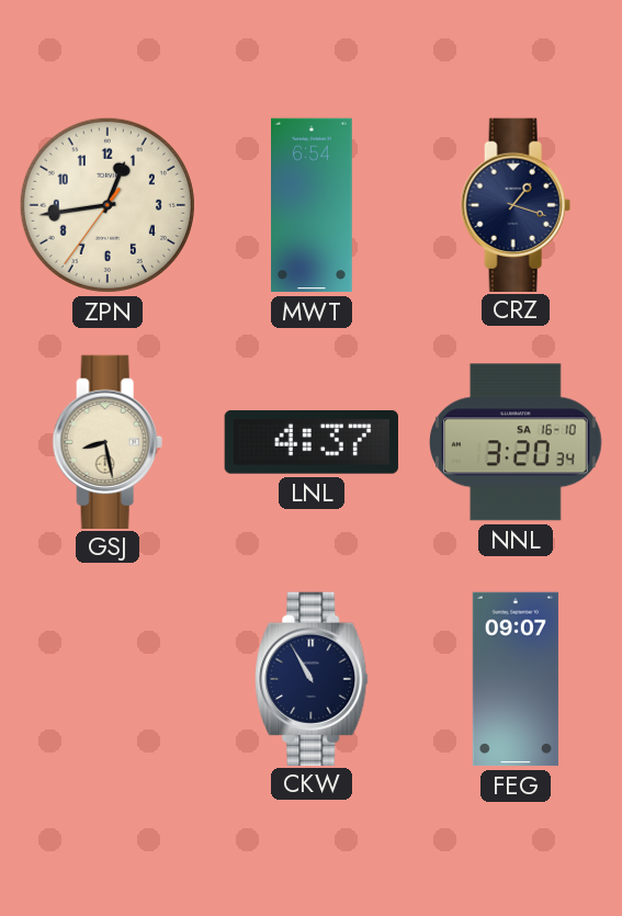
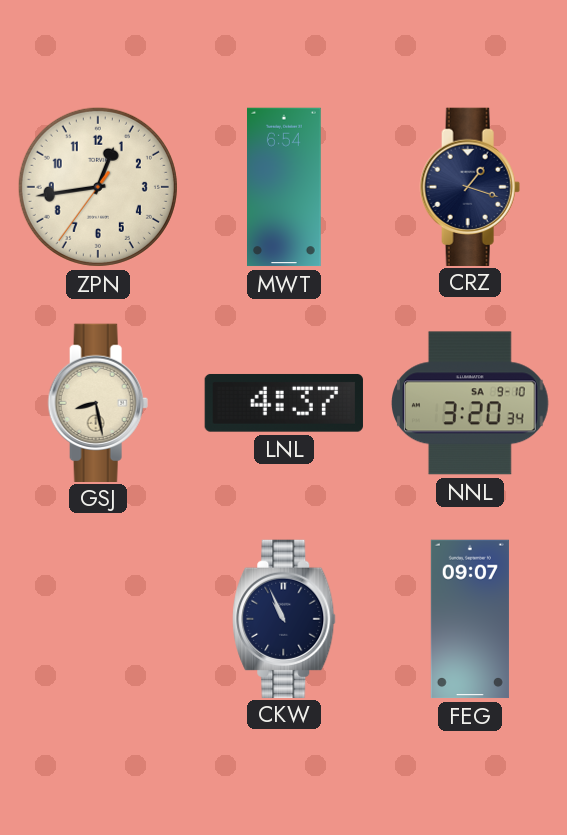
NNL date: SA 16-10 -> SA 9-10 (471, 403)
CKW: 10:55 -> 10:56 (284, 618)
